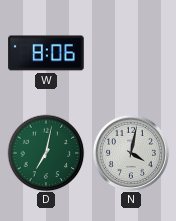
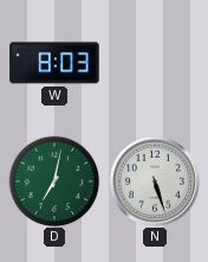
W: 8:06 -> 8:03 (54, 63)
N: 4:02 -> 5:27 (155, 181)
